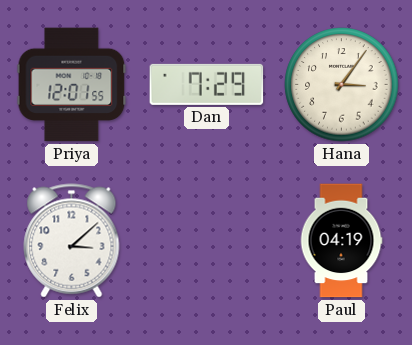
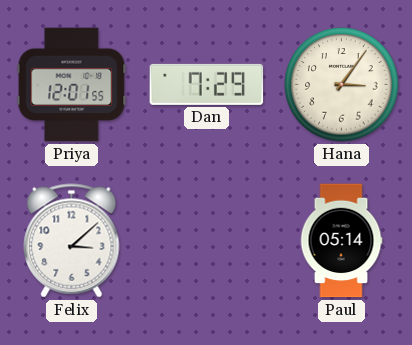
Paul: 04:19 -> 05:14 (341, 241)
